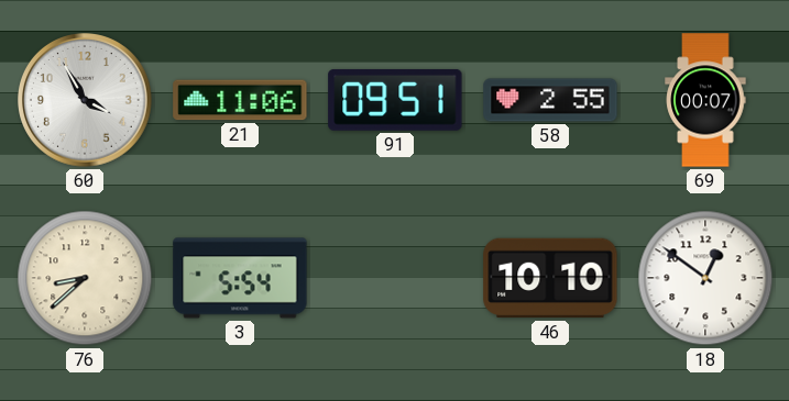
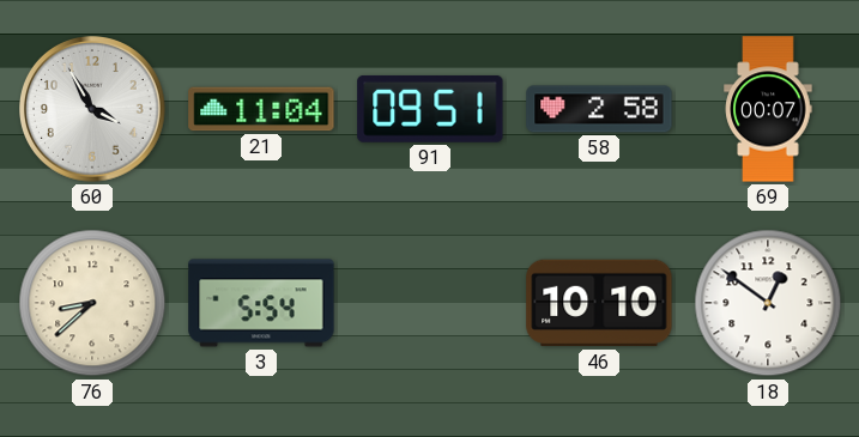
21: 11:06 -> 11:04 (261, 109)
58: 2:55 -> 2:58 (599, 109)
